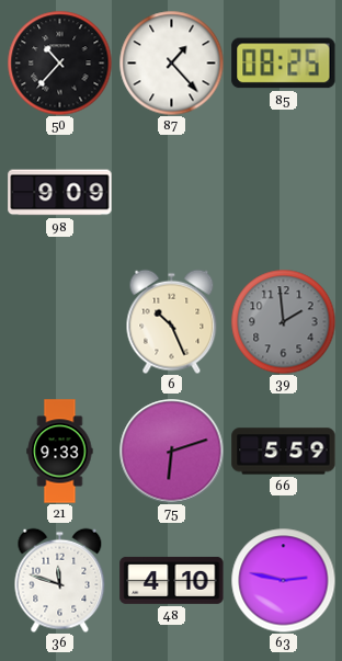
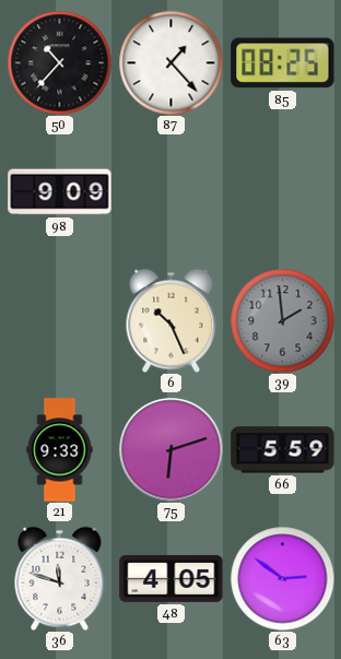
48: 4:10 -> 4:05 (172, 578)
63: 2:47 -> 2:51 (282, 578)
